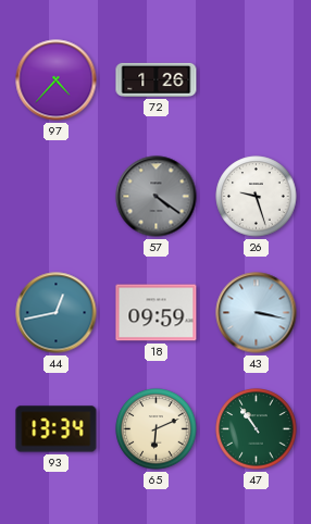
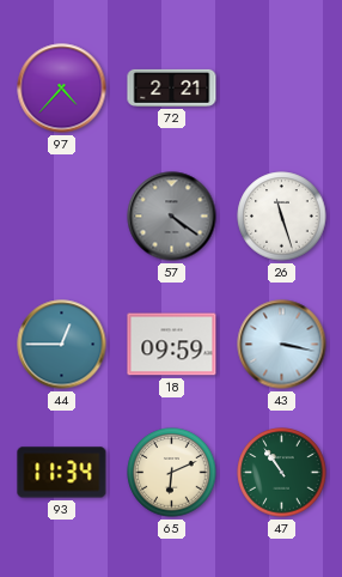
72: 1:26 -> 2:21 (172, 87)
26: 9:27 -> 11:27 (282, 217)
44: 12:43 -> 12:45 (62, 345)
93: 13:34 -> 11:34 (62, 473)
